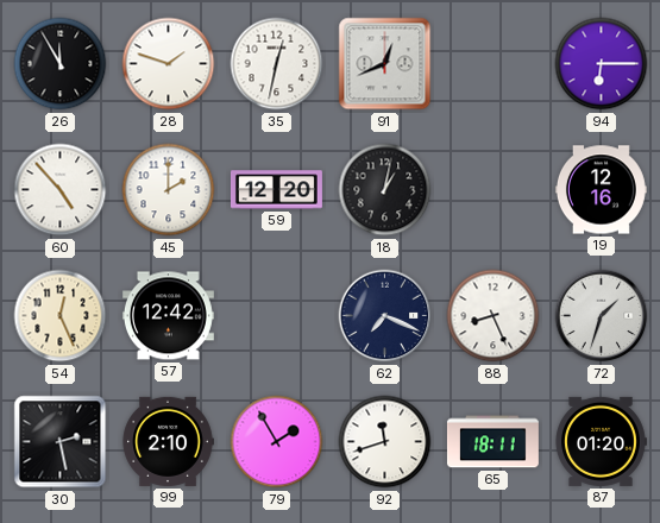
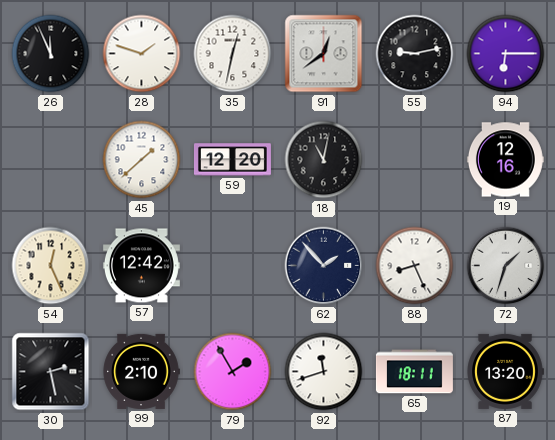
26: 11:55 -> 11:56 (51, 54)
91: 12:41 -> 12:39 (324, 54)
55: none -> 9:13 (415, 54)
60: 4:53 -> none (61, 190)
45: 2:00 -> 1:38 (142, 160)
18: 1:02 -> 11:02 (324, 160)
62: 7:19 -> 1:53 (324, 266)
87: 01:20 -> 13:20 (505, 371)
